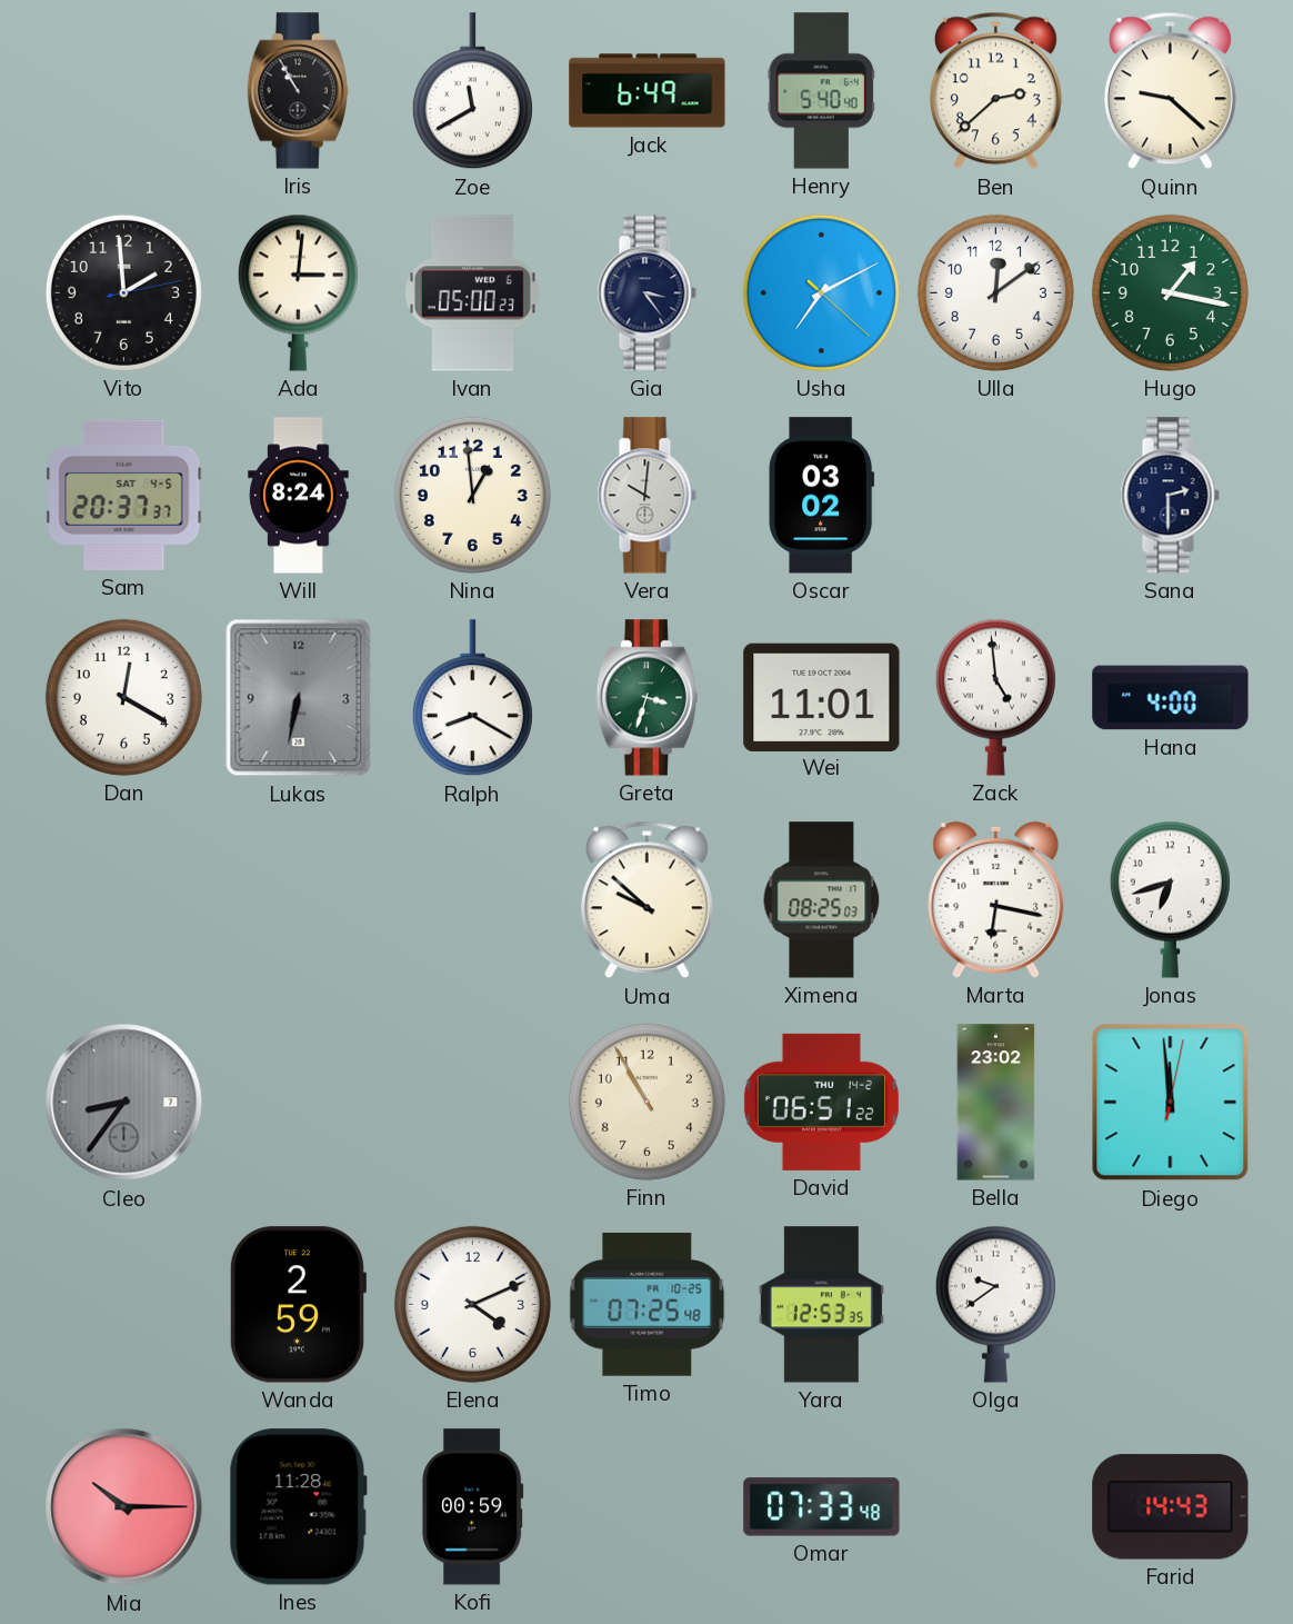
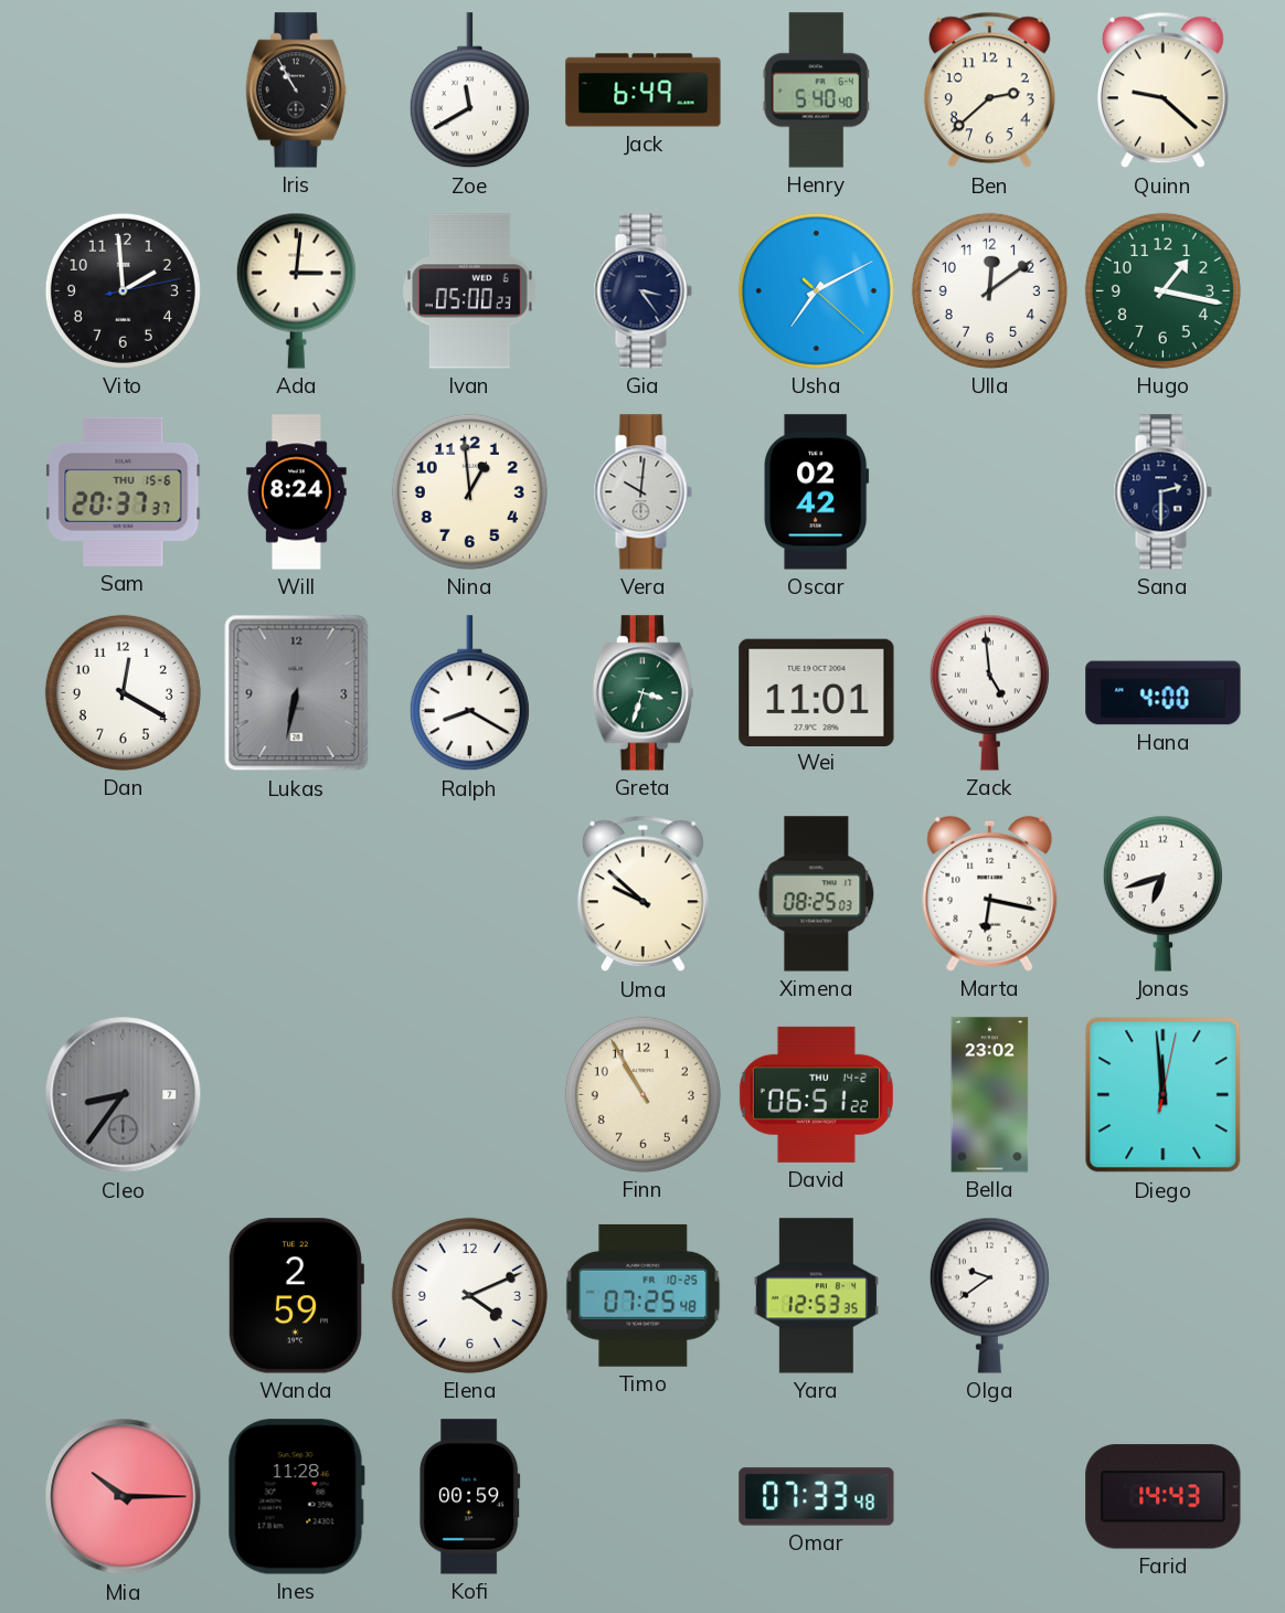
Sam date: SAT 4-5 -> THU 15-6 (124, 491)
Oscar: 03:02 -> 02:42 (817, 492)
